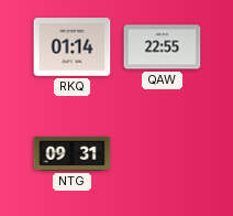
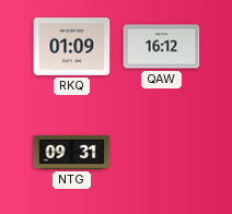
RKQ: 01:14 -> 01:09 (72, 47)
QAW: 22:55 -> 16:12 (162, 47)
